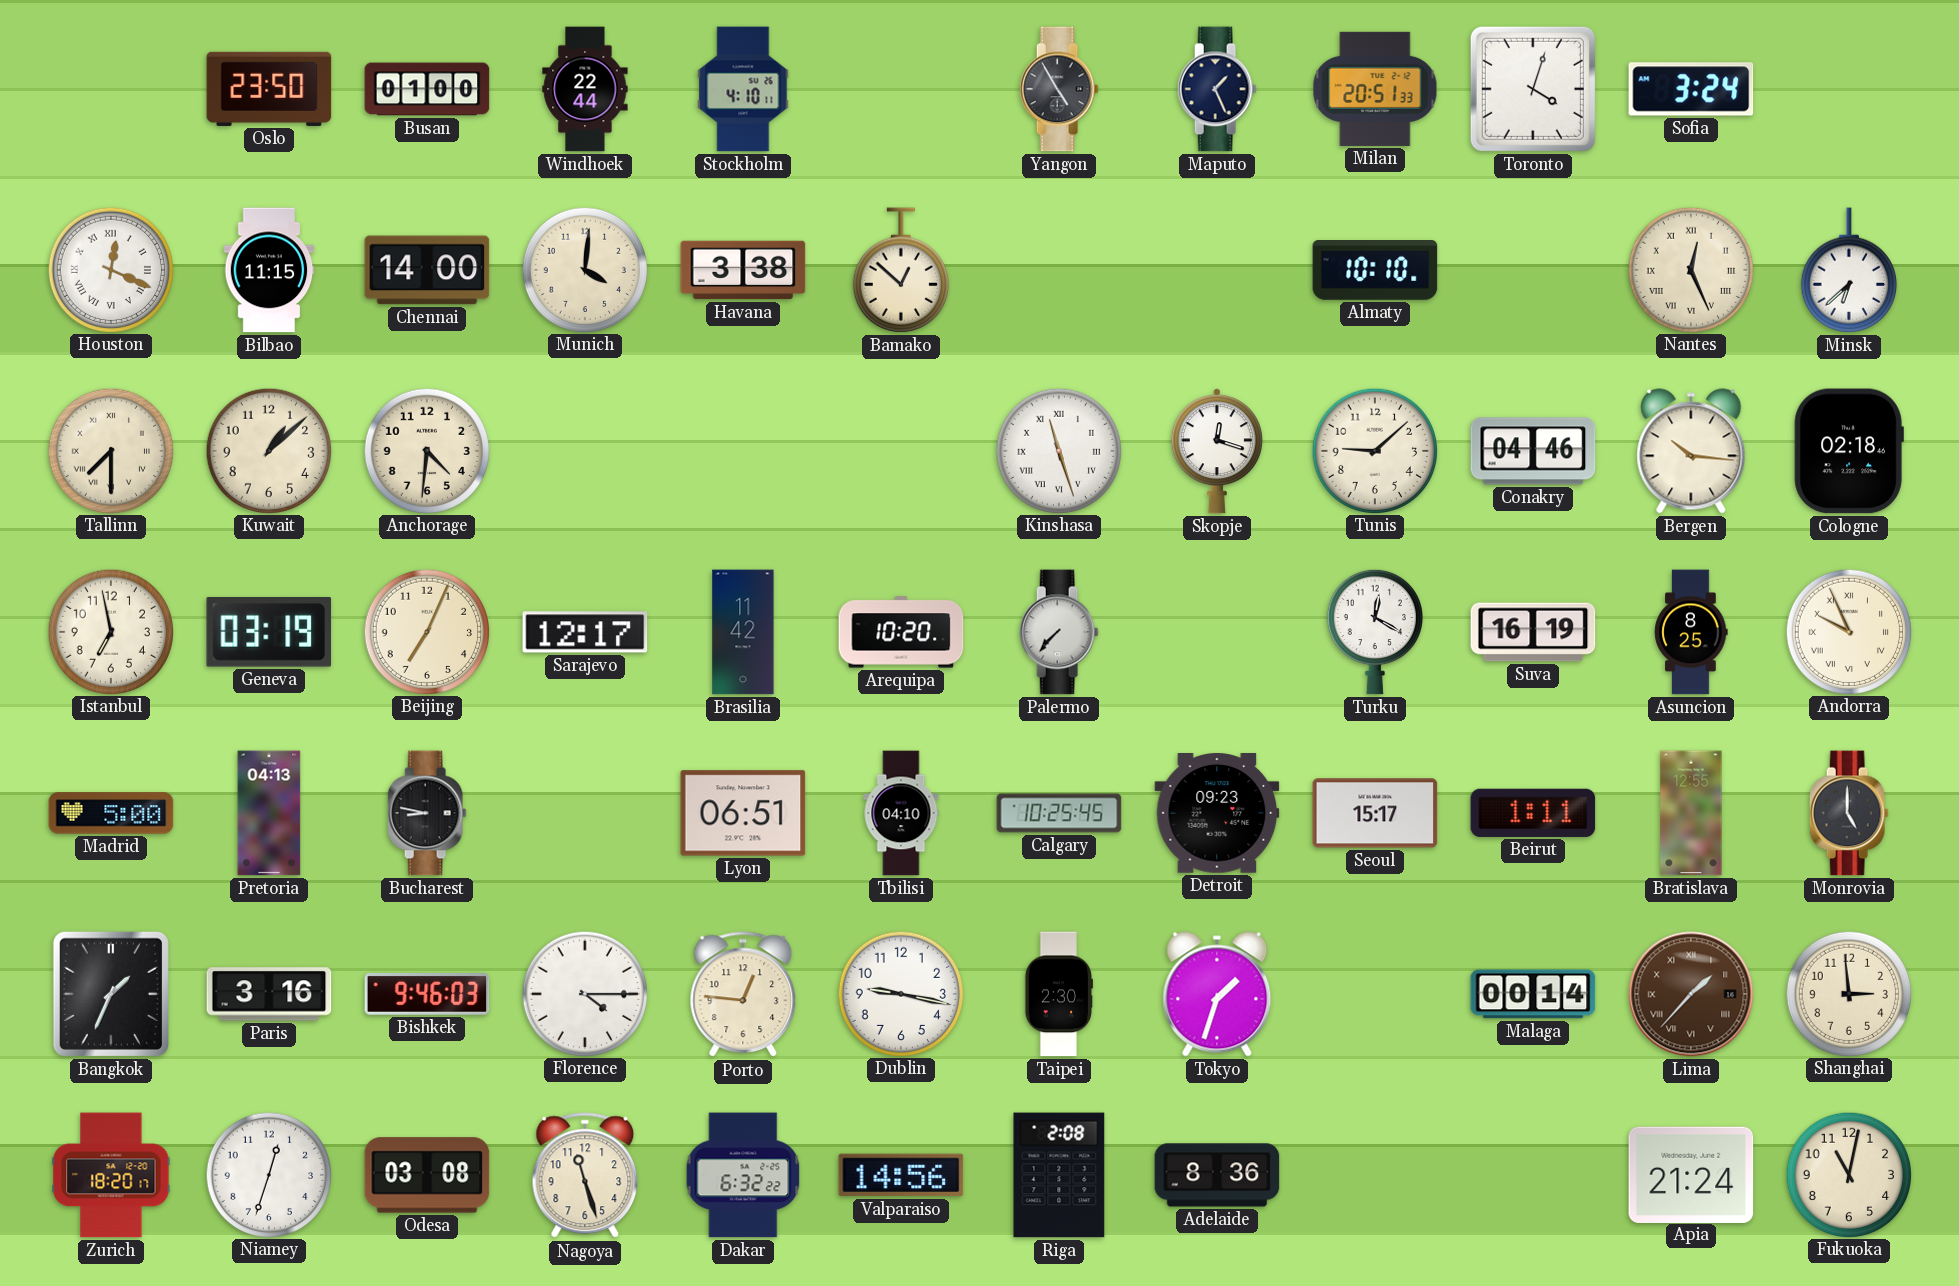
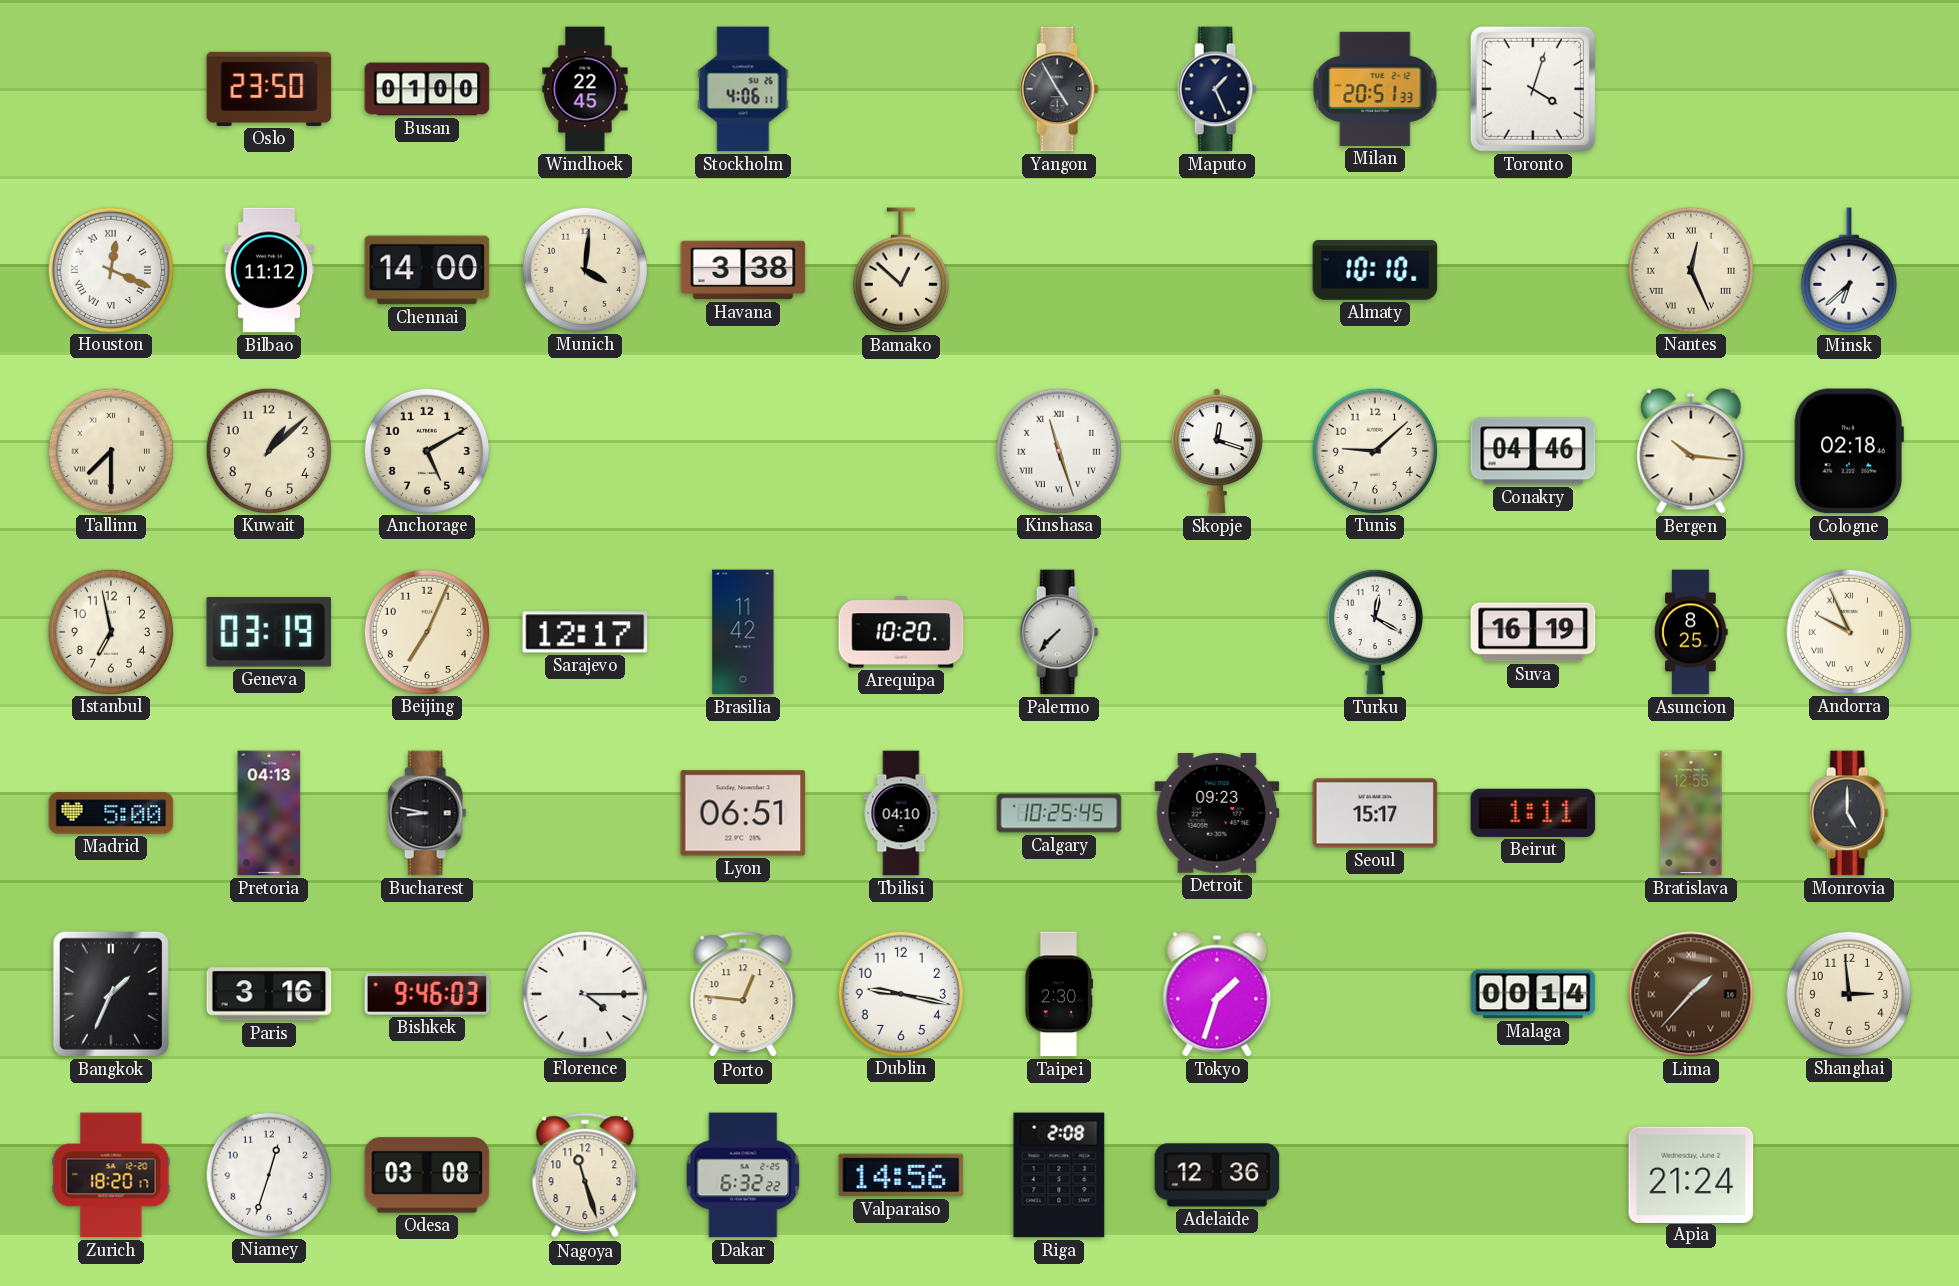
Windhoek: 22:44 -> 22:45 (585, 89)
Stockholm: 4:10 -> 4:06 (743, 89)
Sofia: 3:24 -> none (1691, 89)
Bilbao: 11:15 -> 11:12 (269, 270)
Anchorage: 4:31 -> 5:10 (426, 450)
Adelaide: 8:36 -> 12:36 (1217, 1175)
Fukuoka: 11:02 -> none (1848, 1174)
